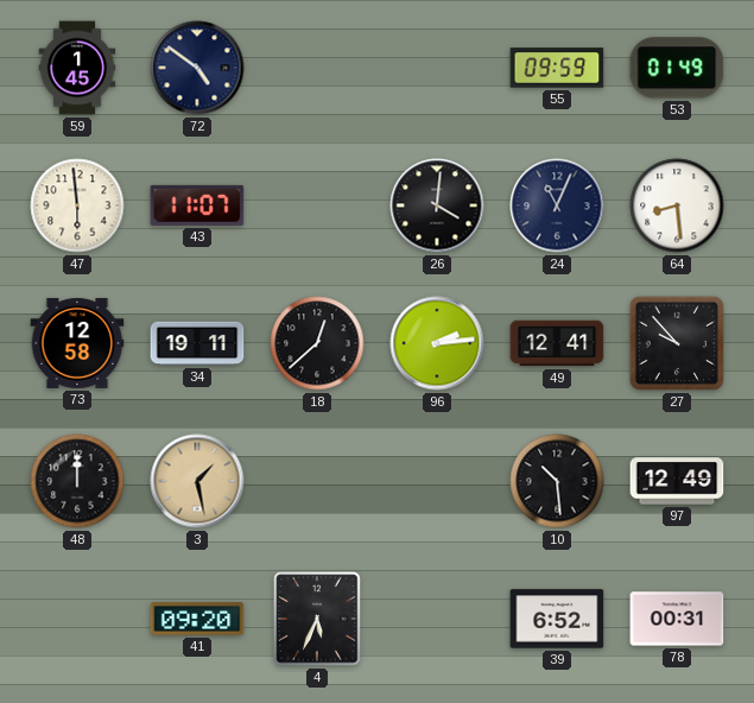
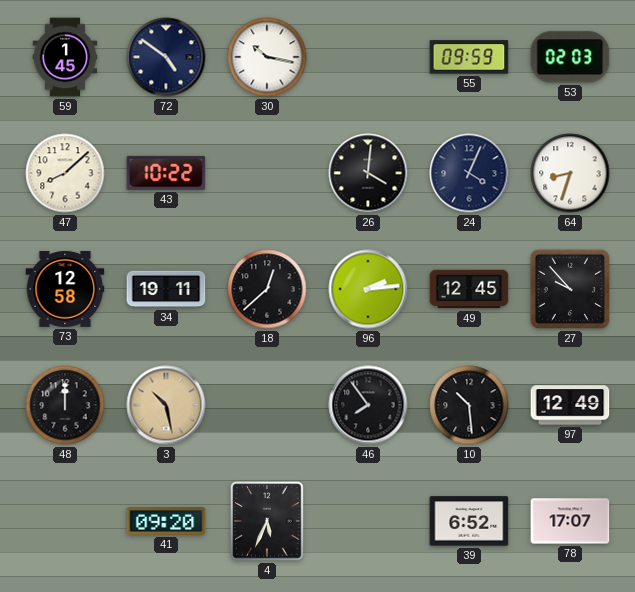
30: none -> 10:17 (267, 57)
53: 01:49 -> 02:03 (570, 57)
47: 5:59 -> 8:08 (65, 173)
43: 11:07 -> 10:22 (166, 173)
24: 11:04 -> 4:04 (469, 173)
64: 8:29 -> 8:33 (570, 173)
49: 12:41 -> 12:45 (469, 289)
3: 1:28 -> 10:28 (166, 405)
46: none -> 7:54 (368, 405)
78: 00:31 -> 17:07 (570, 521)
